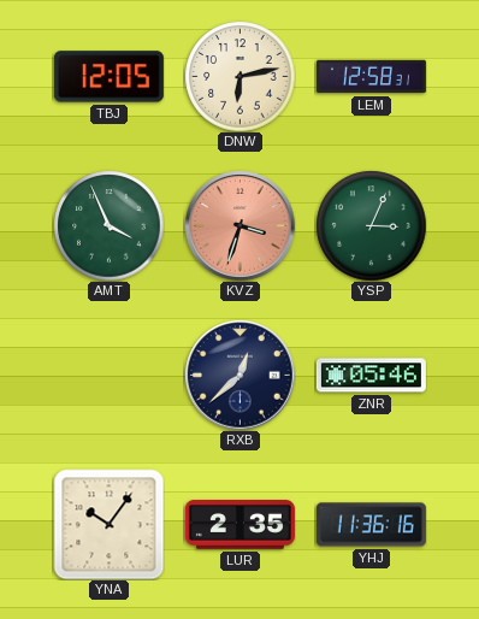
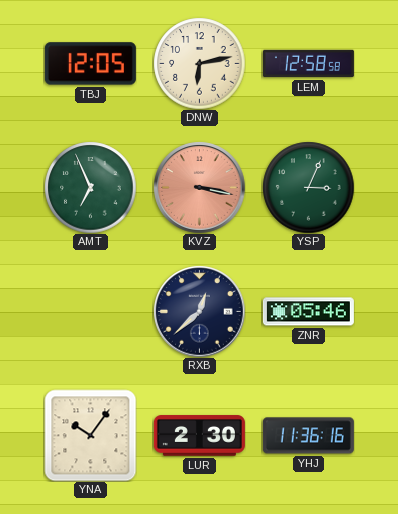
LEM: 12:58:31 -> 12:58:58 (308, 64)
AMT: 3:56 -> 6:56 (90, 187)
KVZ: 3:33 -> 3:17 (199, 187)
LUR: 2:35 -> 2:30 (199, 436)
